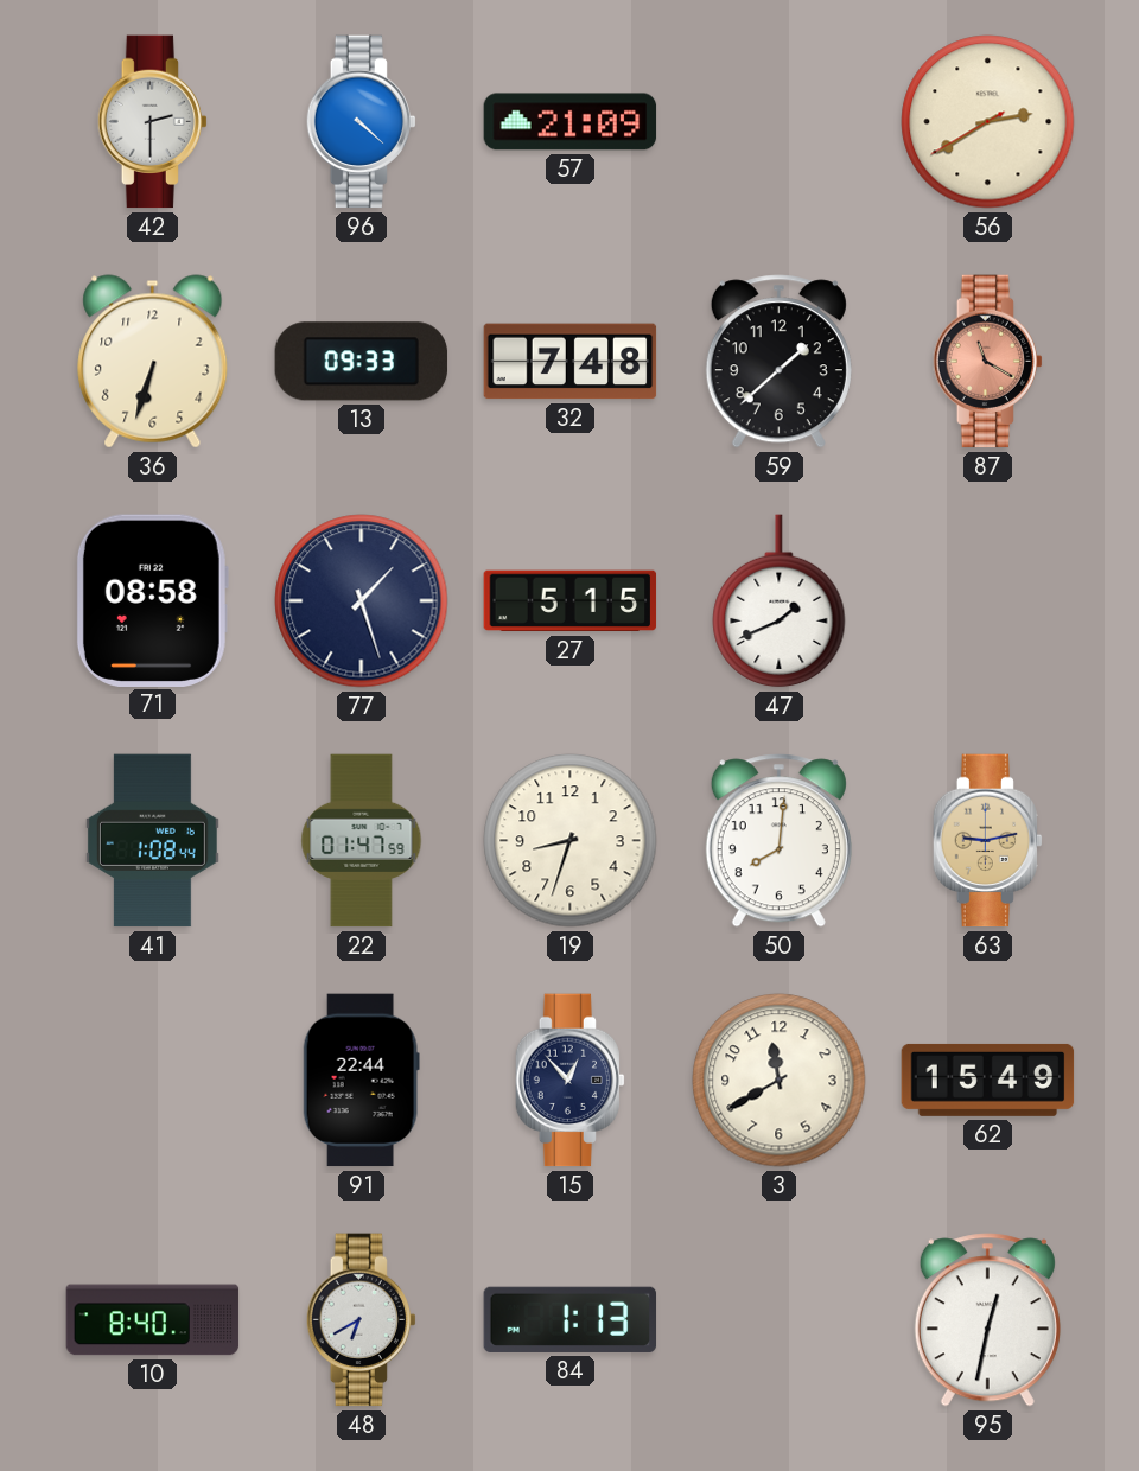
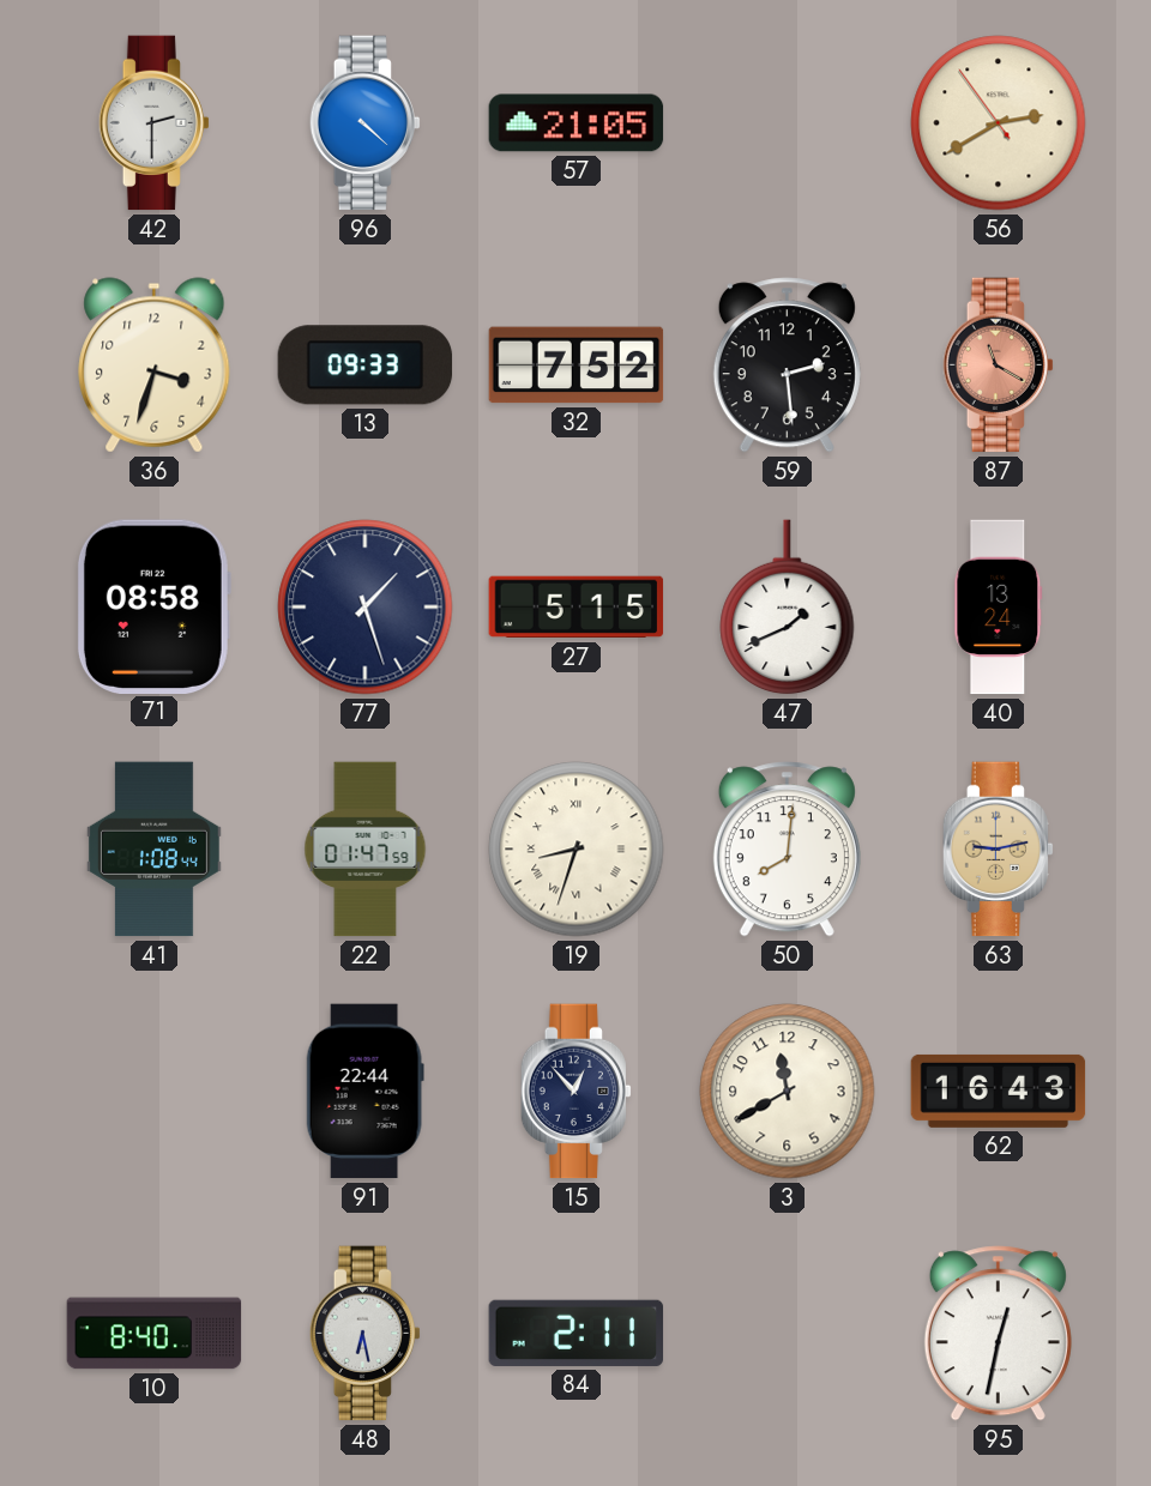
57: 21:09 -> 21:05 (577, 123)
56: 2:39:40 -> 2:39:54 (999, 123)
36: 6:33 -> 3:33 (155, 366)
32: 7:48 -> 7:52 (577, 366)
59: 1:38 -> 2:29 (787, 366)
40: none -> 13:24 (999, 608)
19 numerals: Arabic -> Roman (577, 850)
62: 15:49 -> 16:43 (999, 1091)
48: 6:40 -> 6:28 (364, 1334)
84: 1:13 -> 2:11 (577, 1333)
